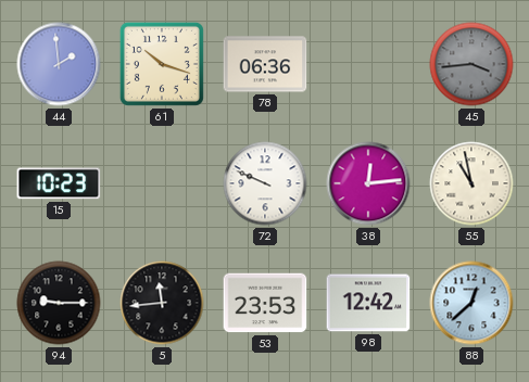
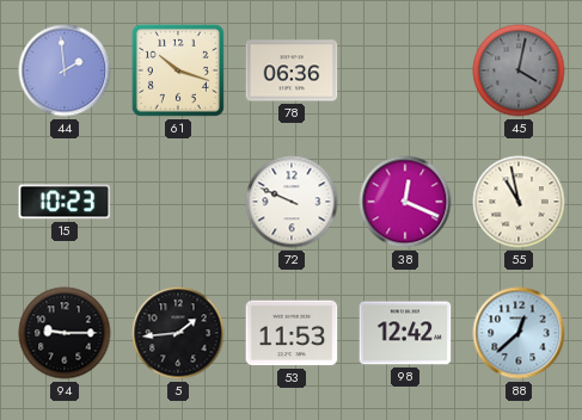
45: 3:44 -> 4:02 (519, 70)
38: 12:14 -> 12:19 (405, 202)
5: 11:44 -> 1:44 (178, 333)
53: 23:53 -> 11:53 (292, 333)
